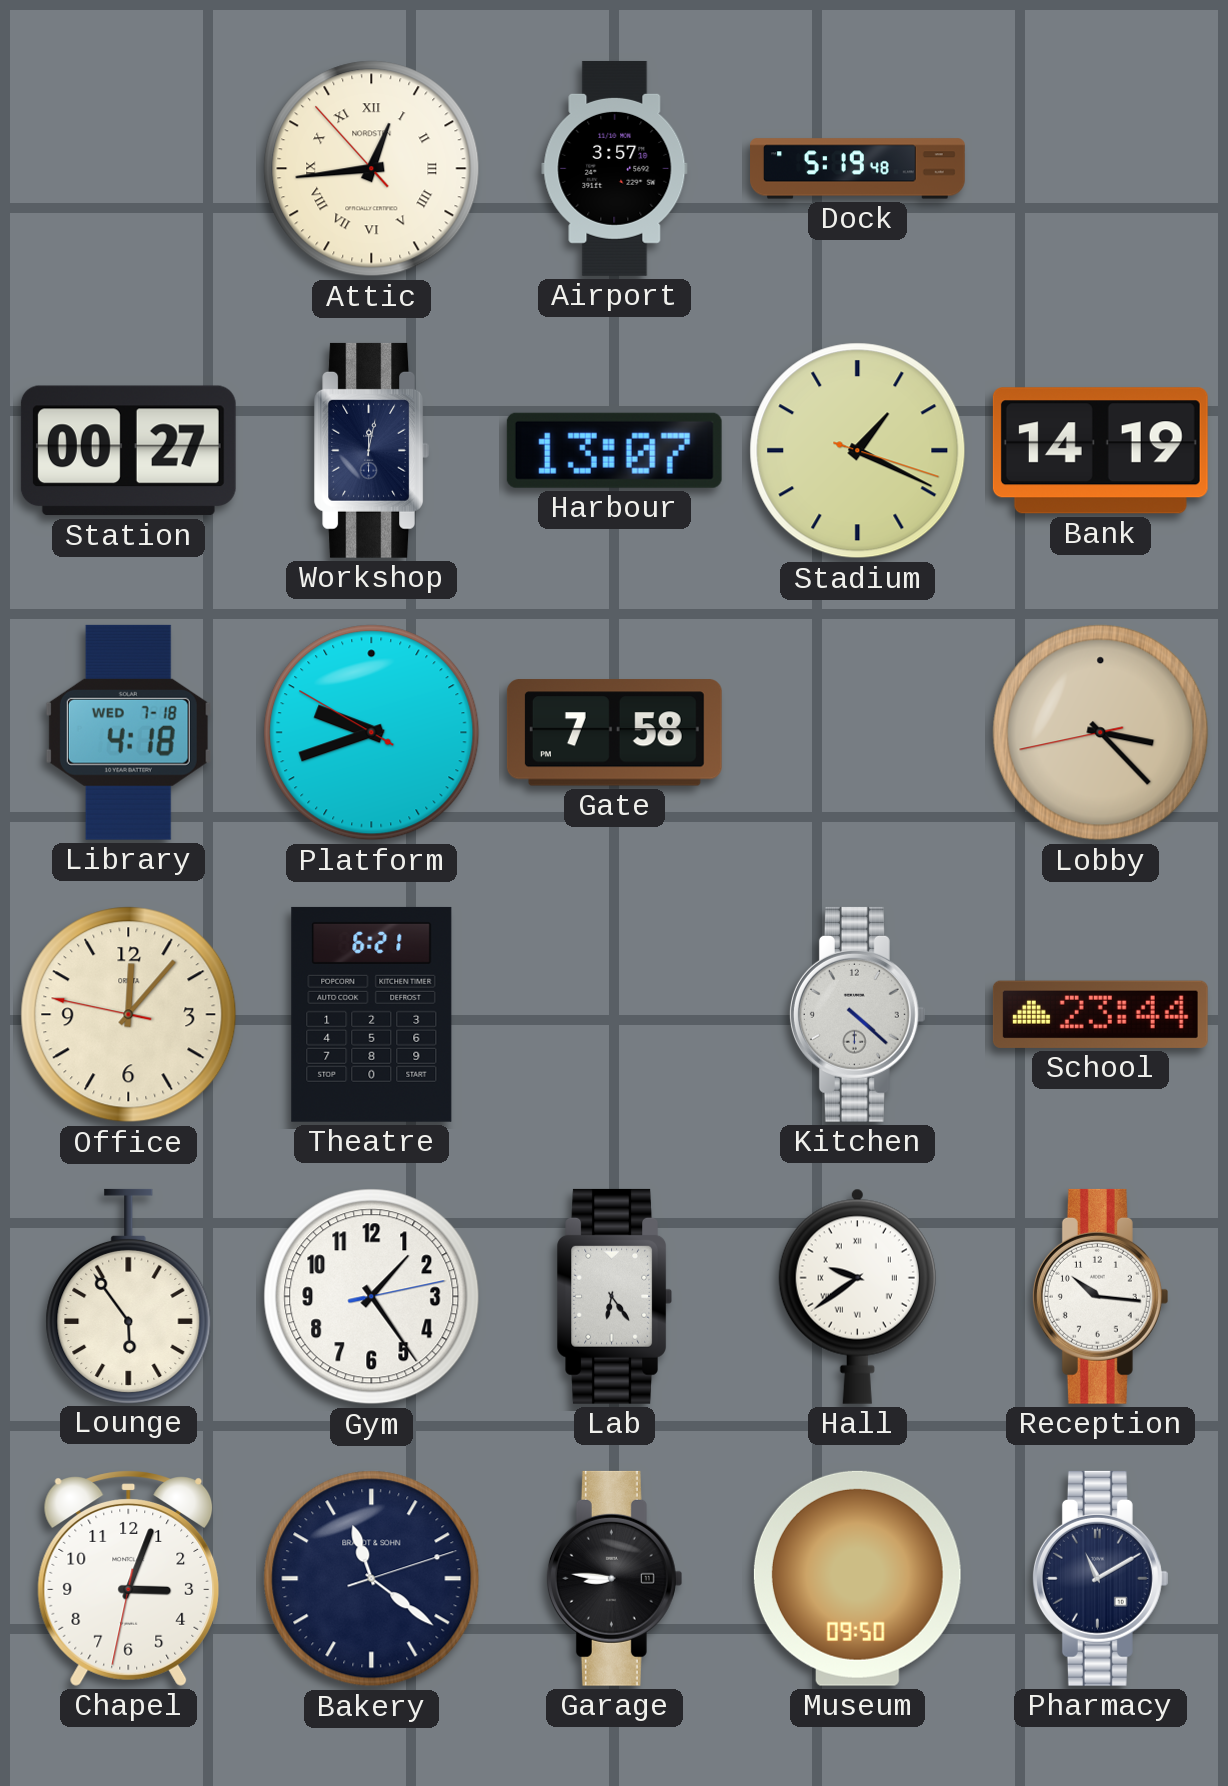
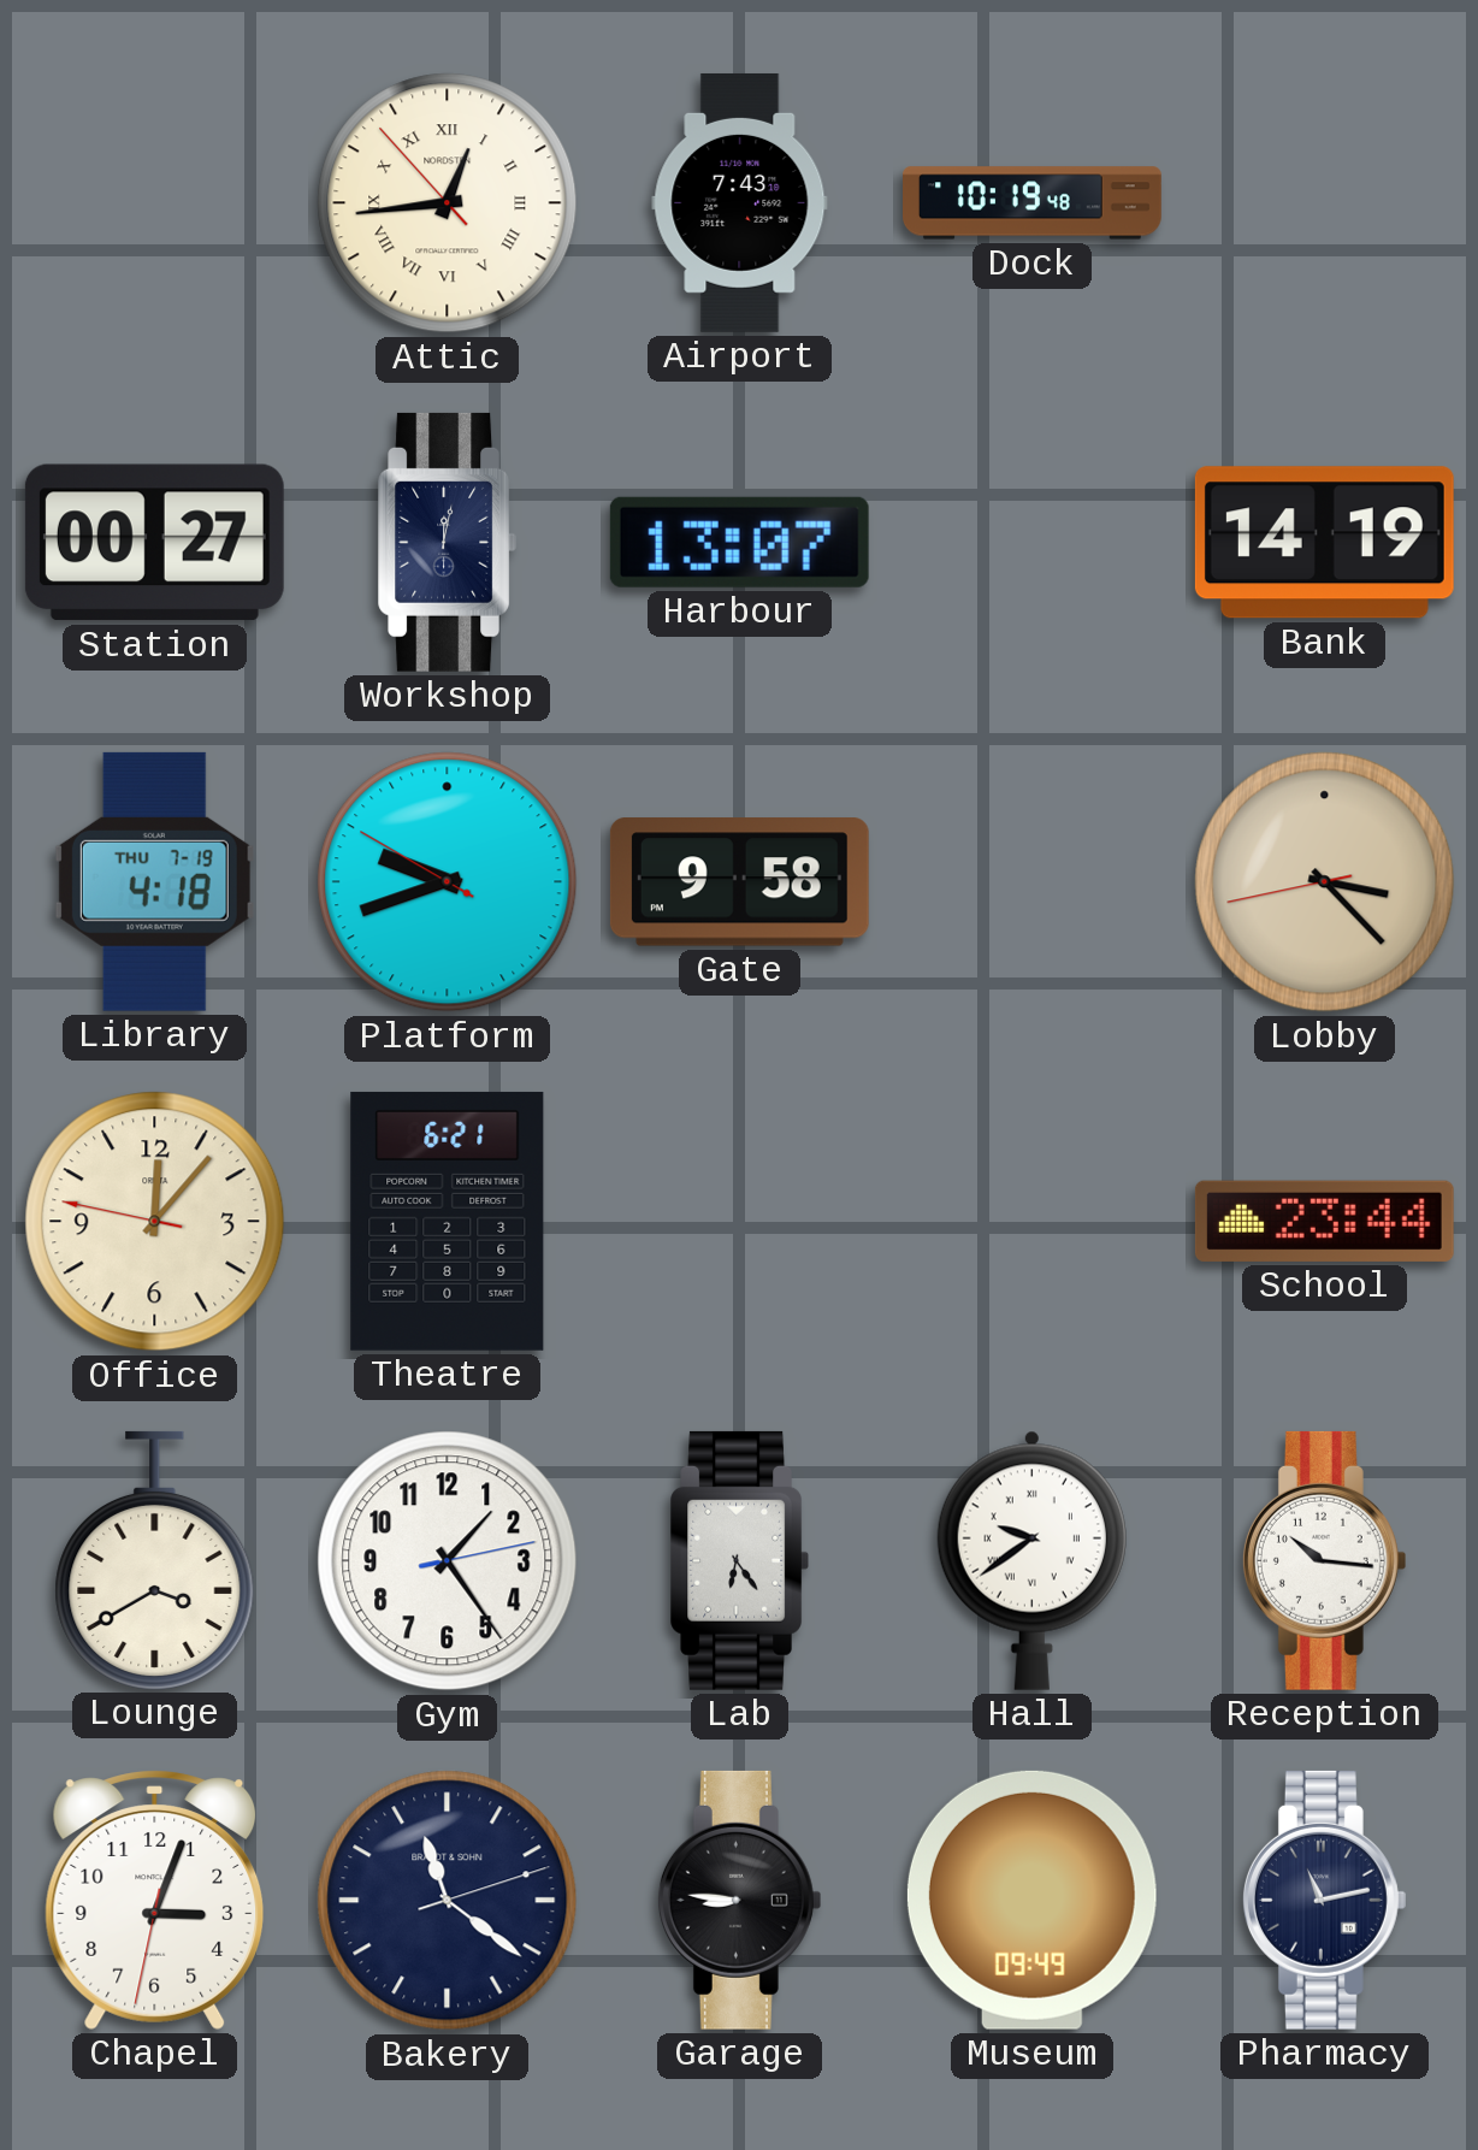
Airport: 3:57 -> 7:43 (740, 202)
Dock: 5:19 -> 10:19 (1033, 203)
Stadium: 1:19 -> none (858, 451)
Library date: WED 7-18 -> THU 7-19 (154, 881)
Gate: 7:58 -> 9:58 (739, 882)
Kitchen: 4:22 -> none (857, 1014)
Lounge: 5:54 -> 3:40 (155, 1560)
Museum: 09:50 -> 09:49 (1031, 1900)
Pharmacy: 11:10 -> 11:13 (1324, 1900)
